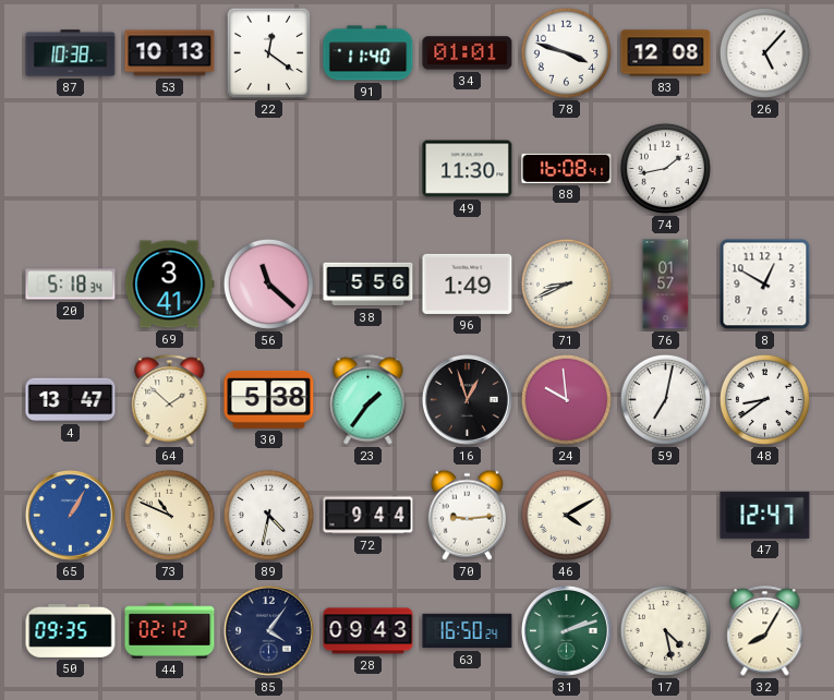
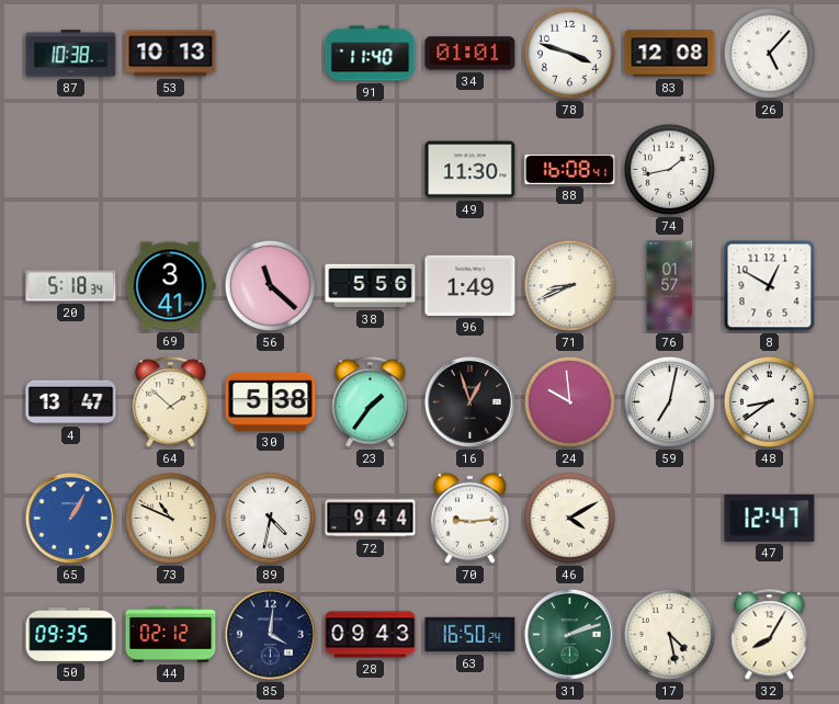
22: 12:21 -> none (269, 53)
85: 4:06 -> 4:01 (270, 634)
